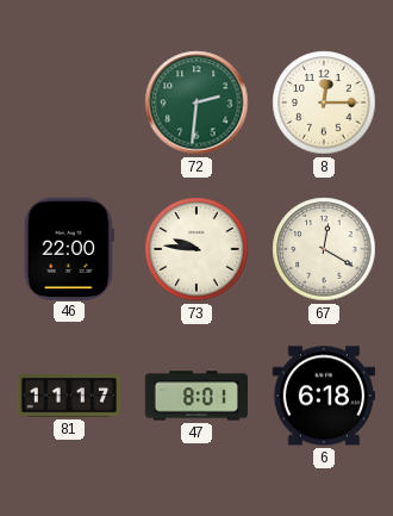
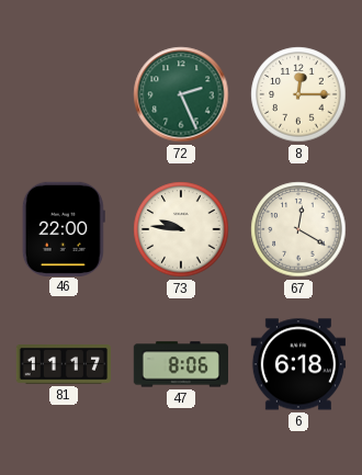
72: 2:31 -> 2:26 (181, 94)
47: 8:01 -> 8:06 (180, 364)
